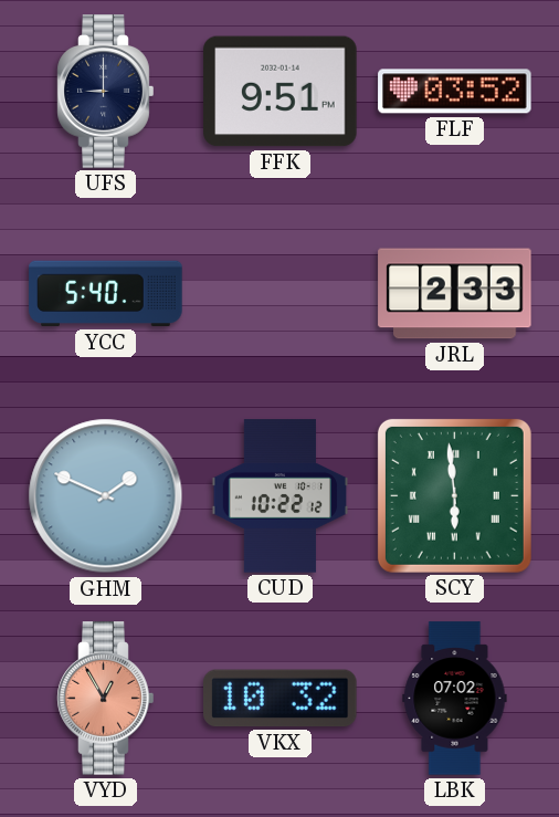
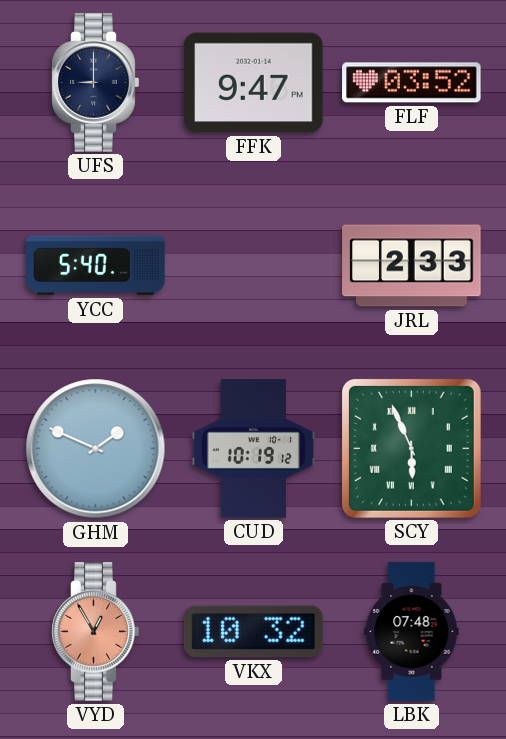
FFK: 9:51 -> 9:47 (254, 83)
CUD: 10:22 -> 10:19 (254, 449)
SCY: 5:59 -> 5:56 (411, 448)
LBK: 07:02 -> 07:48 (412, 632)
